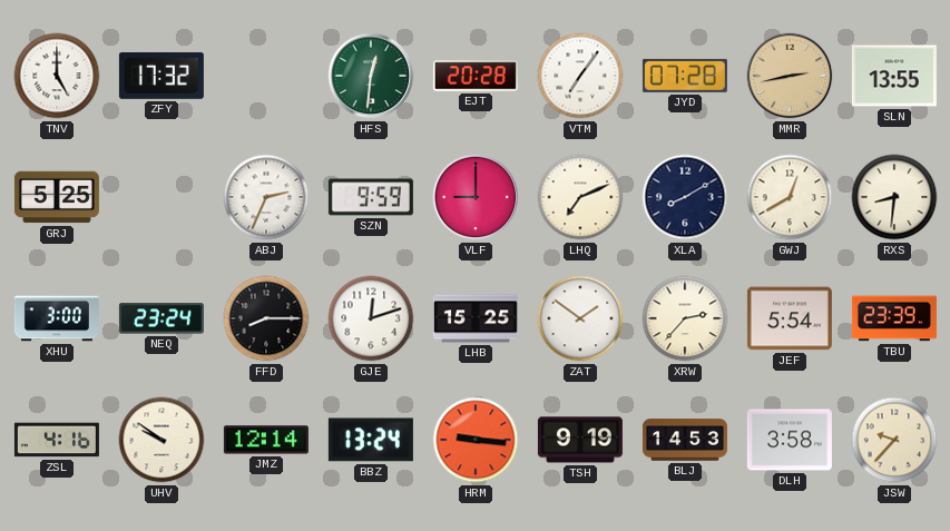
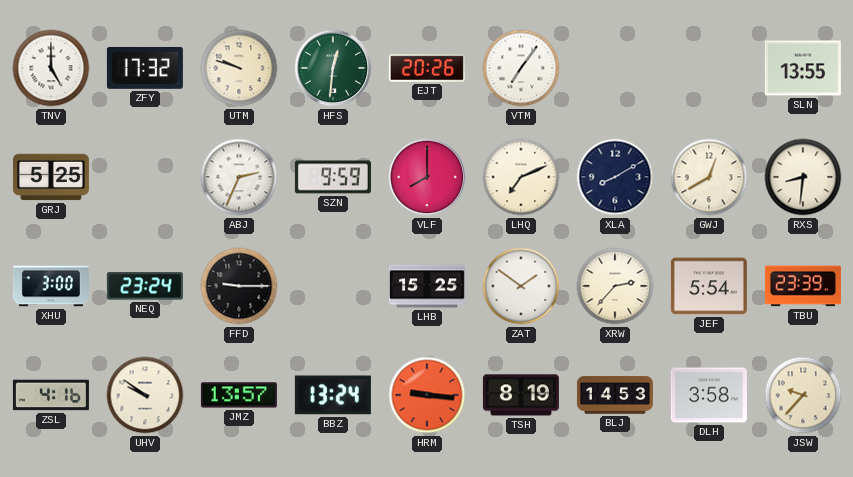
UTM: none -> 9:48 (239, 68)
EJT: 20:28 -> 20:26 (427, 68)
JYD: 07:28 -> none (685, 76)
MMR: 2:43 -> none (790, 76)
VLF: 9:00 -> 8:00 (427, 177)
FFD: 8:15 -> 9:15 (239, 286)
GJE: 12:12 -> none (371, 318)
JMZ: 12:14 -> 13:57 (239, 395)
TSH: 9:19 -> 8:19 (521, 395)
